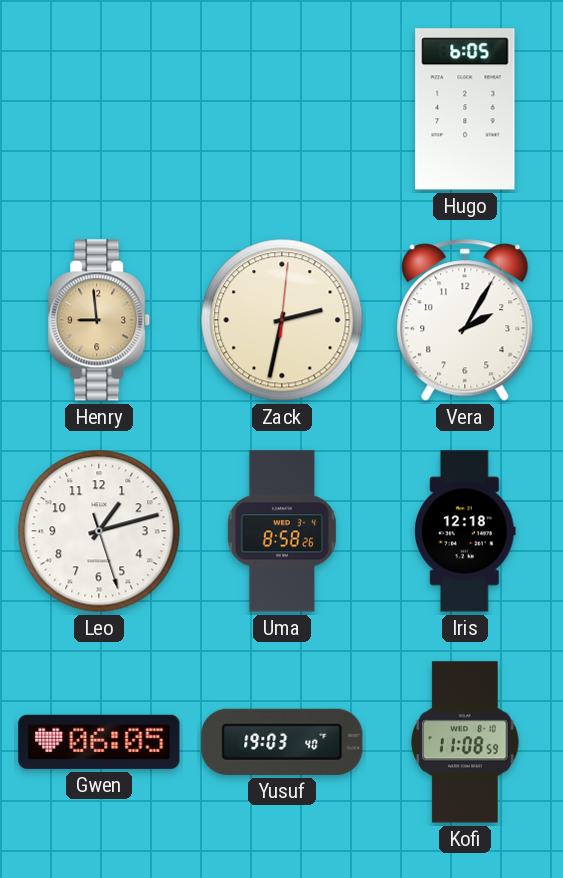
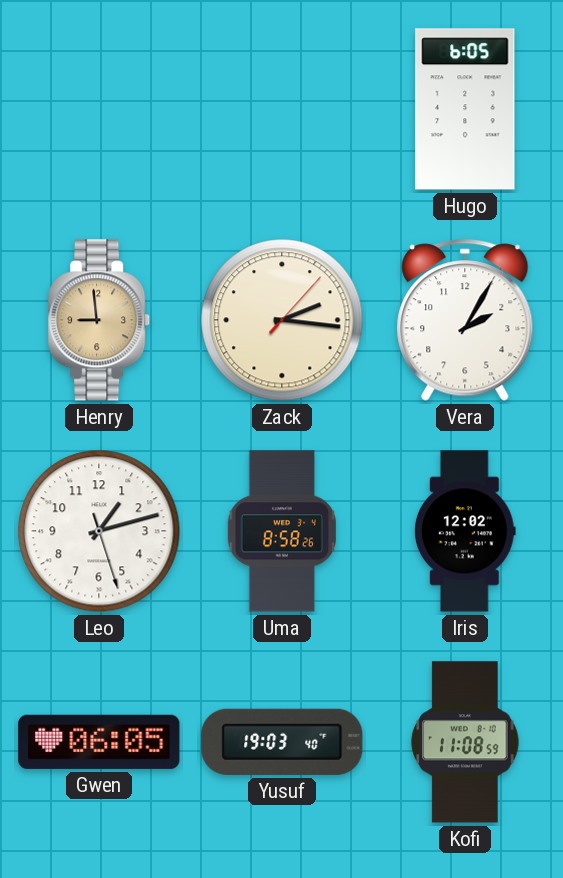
Zack: 2:32 -> 2:16 (282, 320)
Iris: 12:18 -> 12:02 (466, 531)
